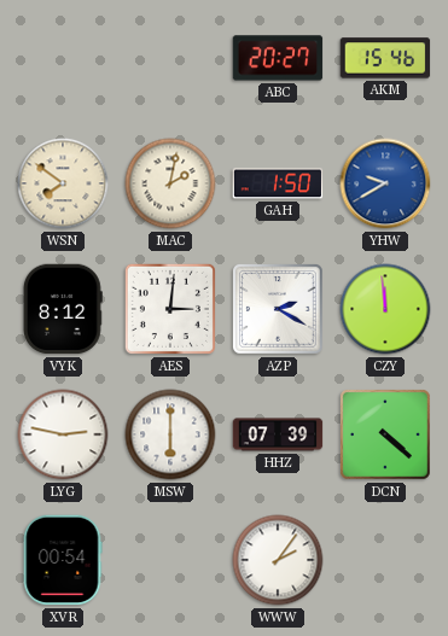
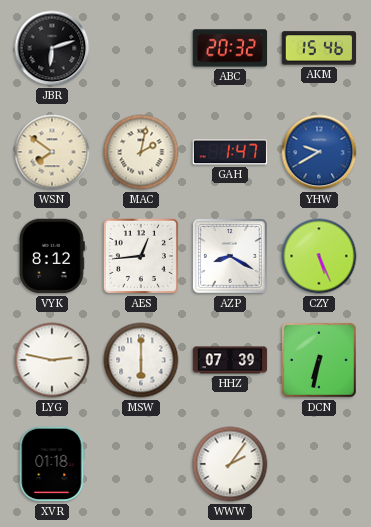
JBR: none -> 6:12 (52, 48)
ABC: 20:27 -> 20:32 (230, 48)
GAH: 1:50 -> 1:47 (230, 152)
AES: 3:01 -> 12:44 (141, 256)
AZP: 2:20 -> 8:20 (231, 257)
CZY: 11:59 -> 5:26 (319, 256)
DCN: 4:22 -> 6:32 (320, 361)
XVR: 00:54 -> 01:18 (52, 464)
